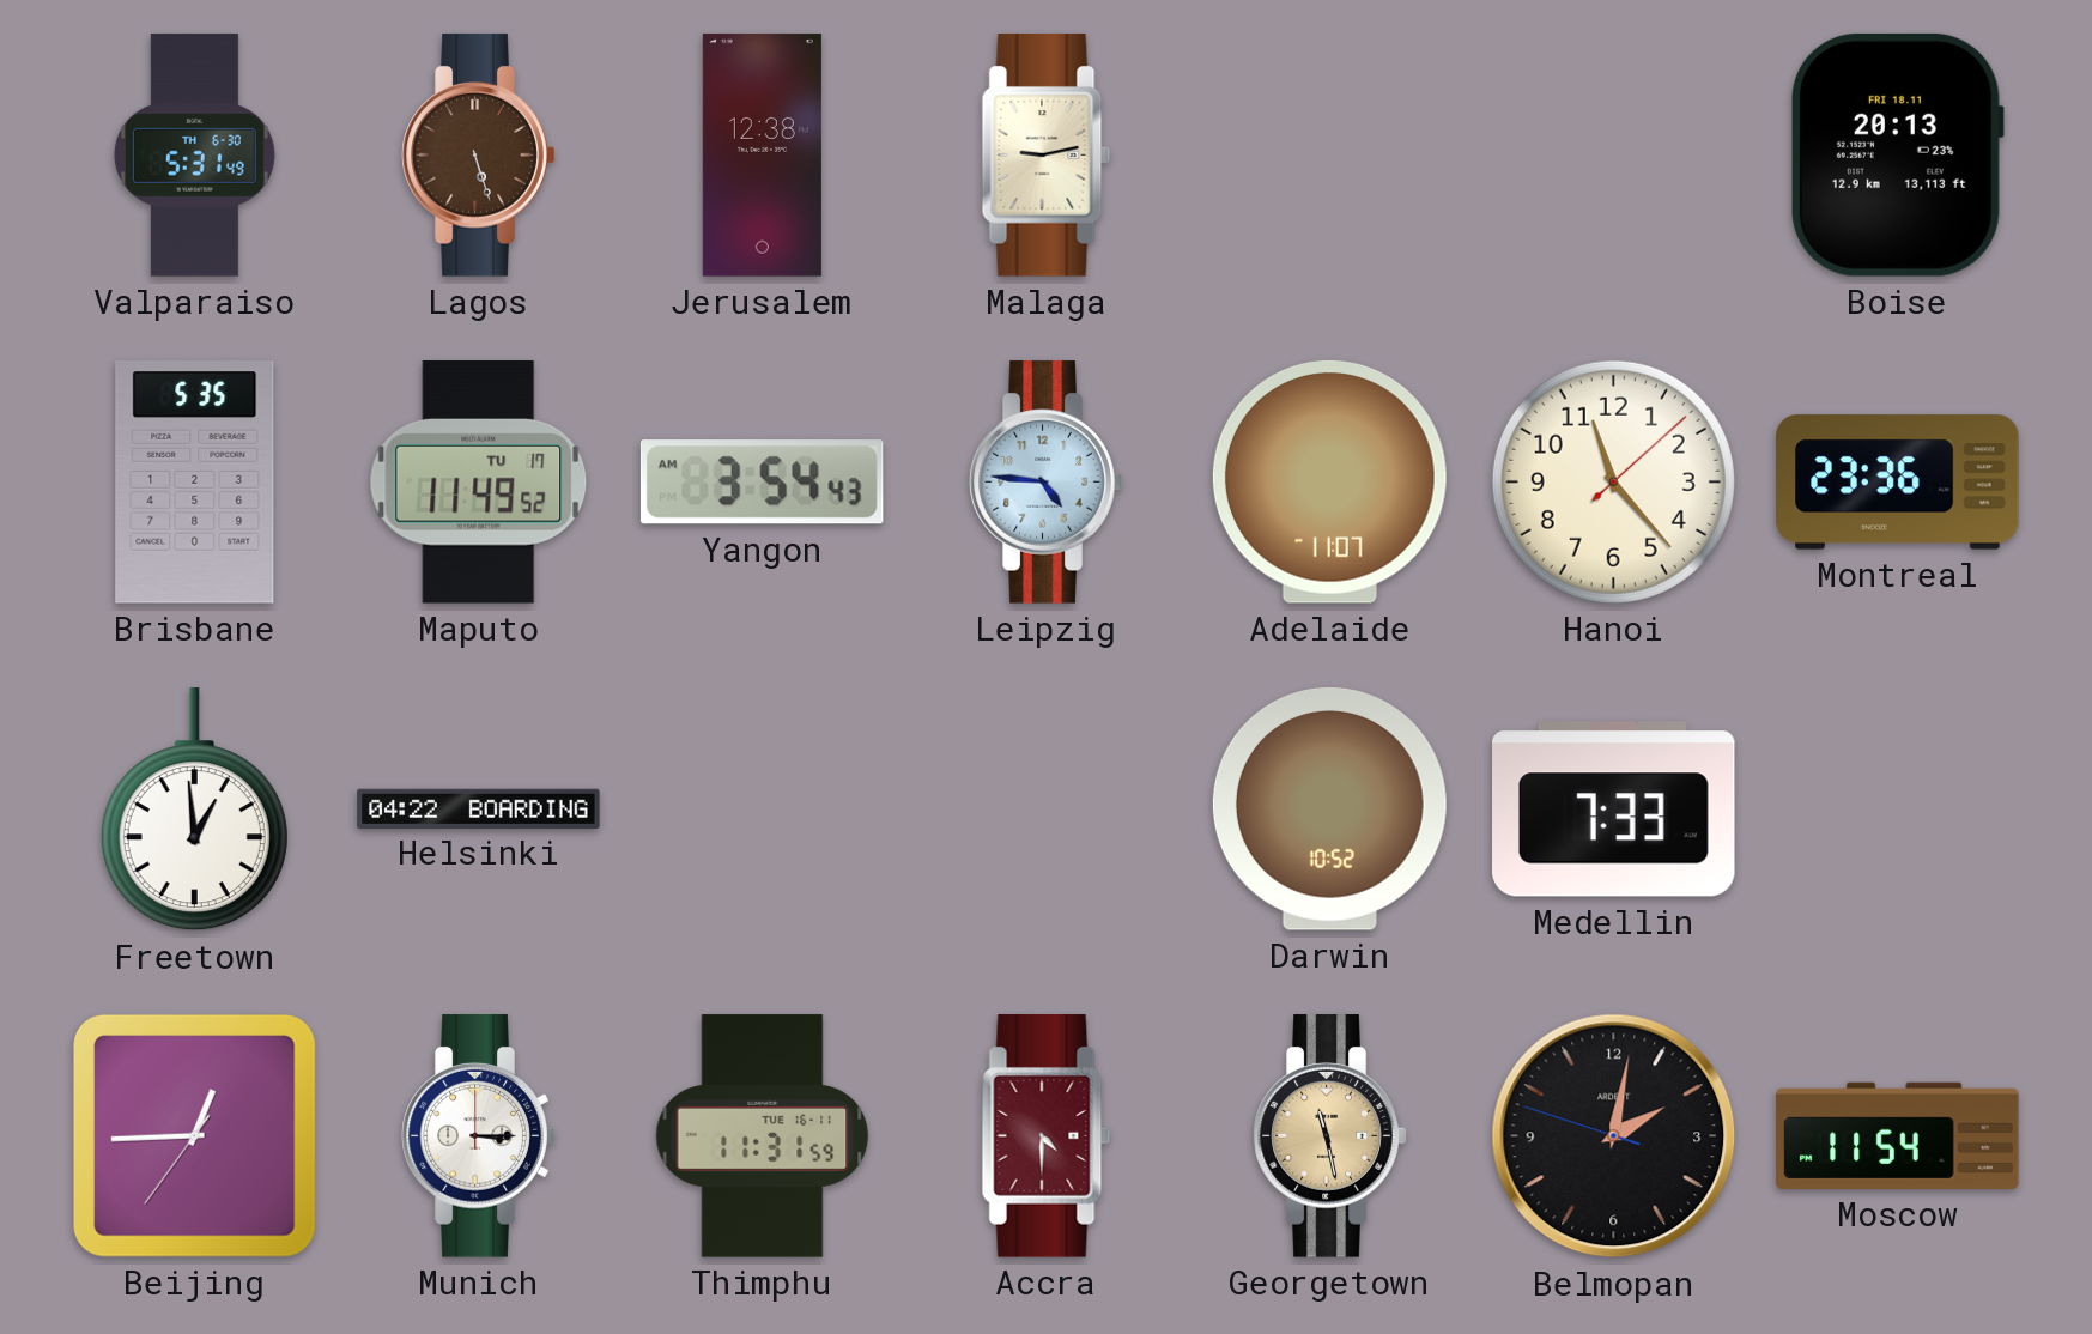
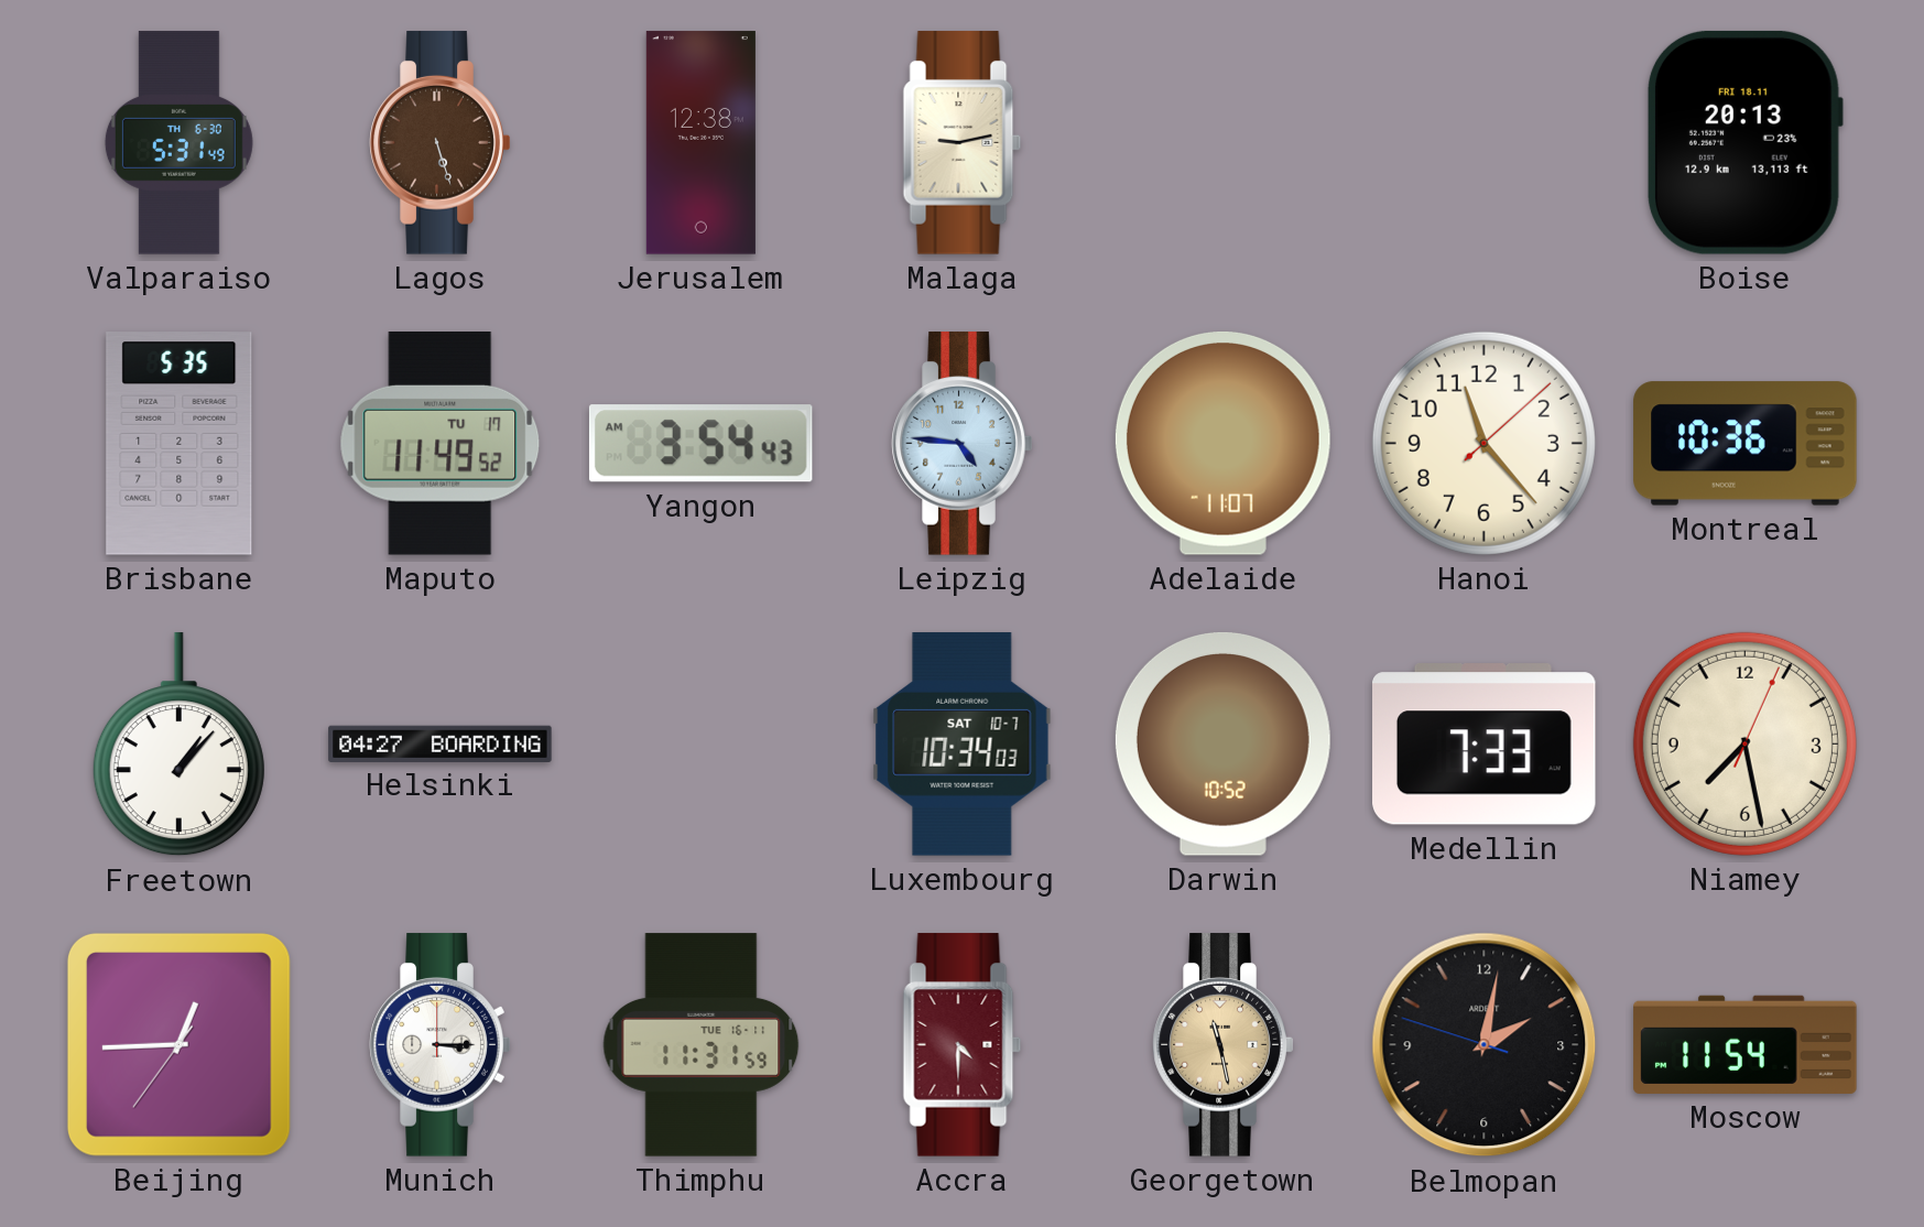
Montreal: 23:36 -> 10:36 (1746, 444)
Freetown: 12:59 -> 1:07 (178, 745)
Helsinki: 04:22 -> 04:27 (441, 743)
Luxembourg: none -> 10:34 (963, 745)
Niamey: none -> 7:28 (1744, 743)
